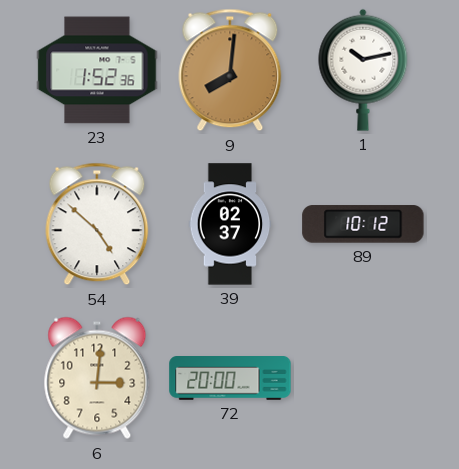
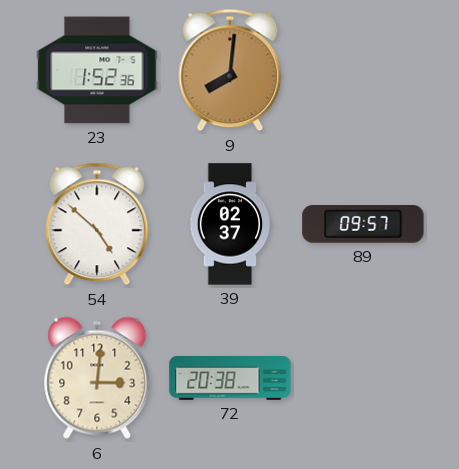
1: 10:13 -> none (363, 70)
89: 10:12 -> 09:57 (363, 224)
72: 20:00 -> 20:38 (230, 378)
